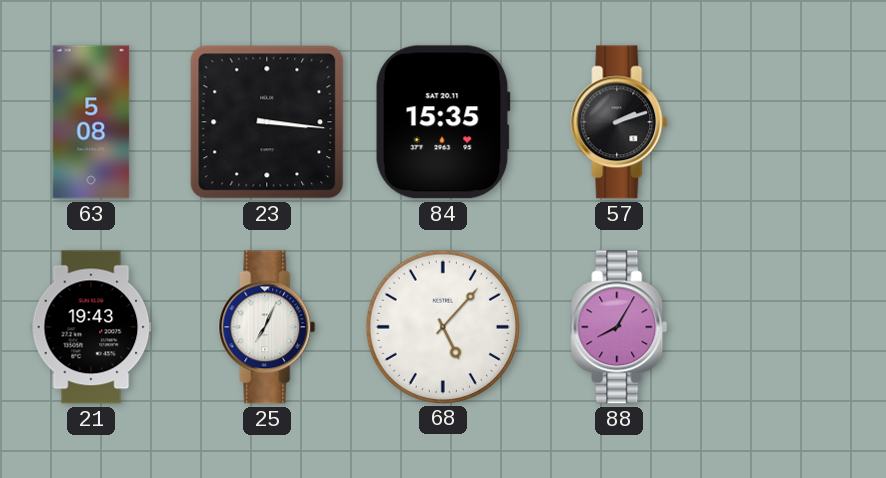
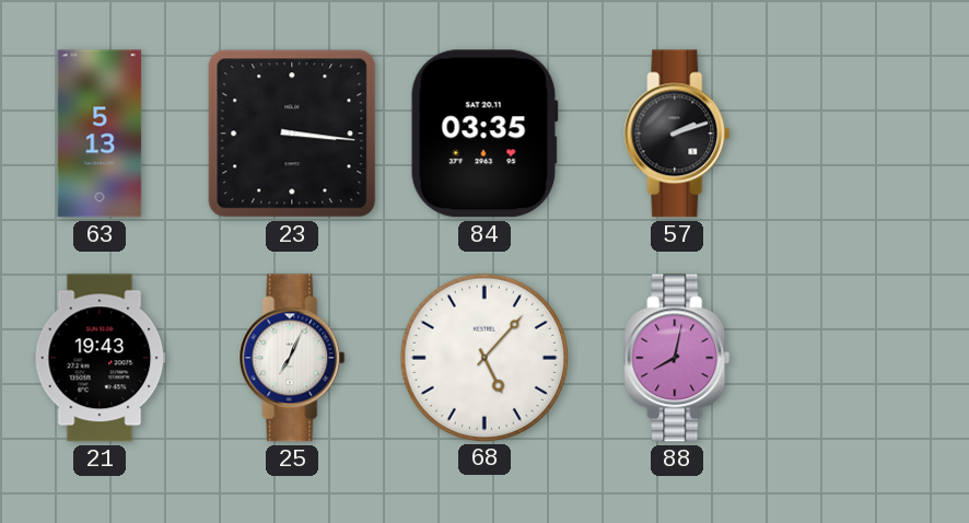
63: 5:08 -> 5:13 (100, 133)
84: 15:35 -> 03:35 (484, 133)
88: 8:05 -> 8:02 (677, 358)
